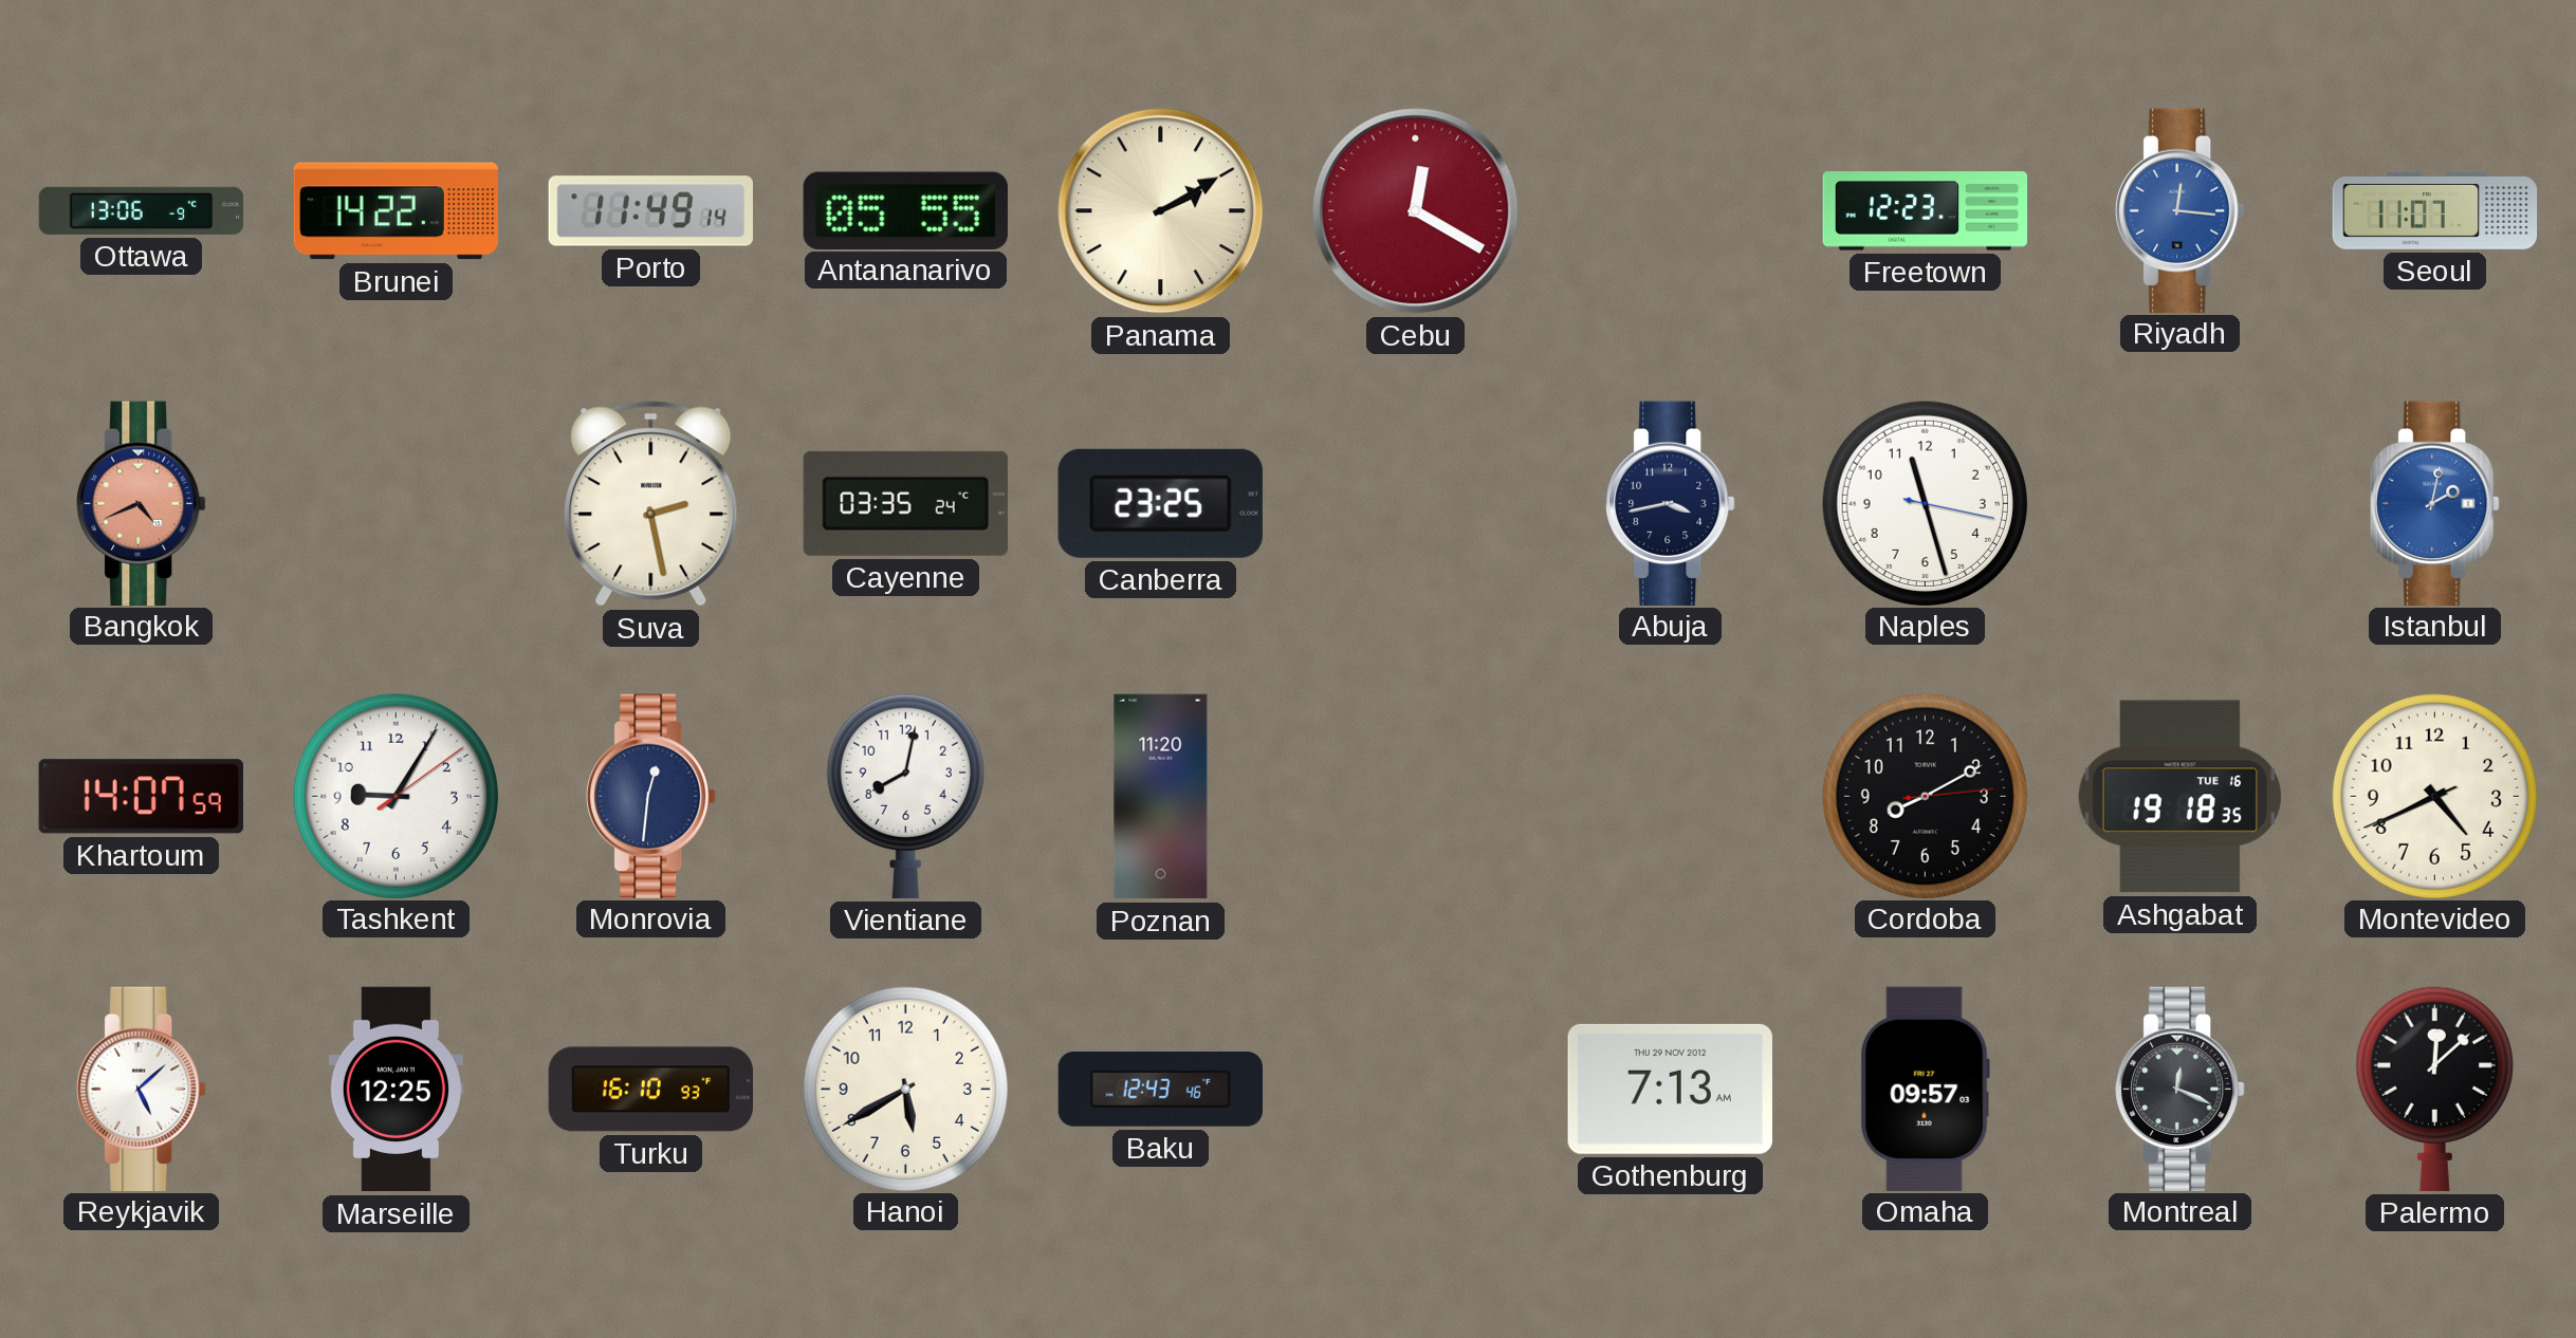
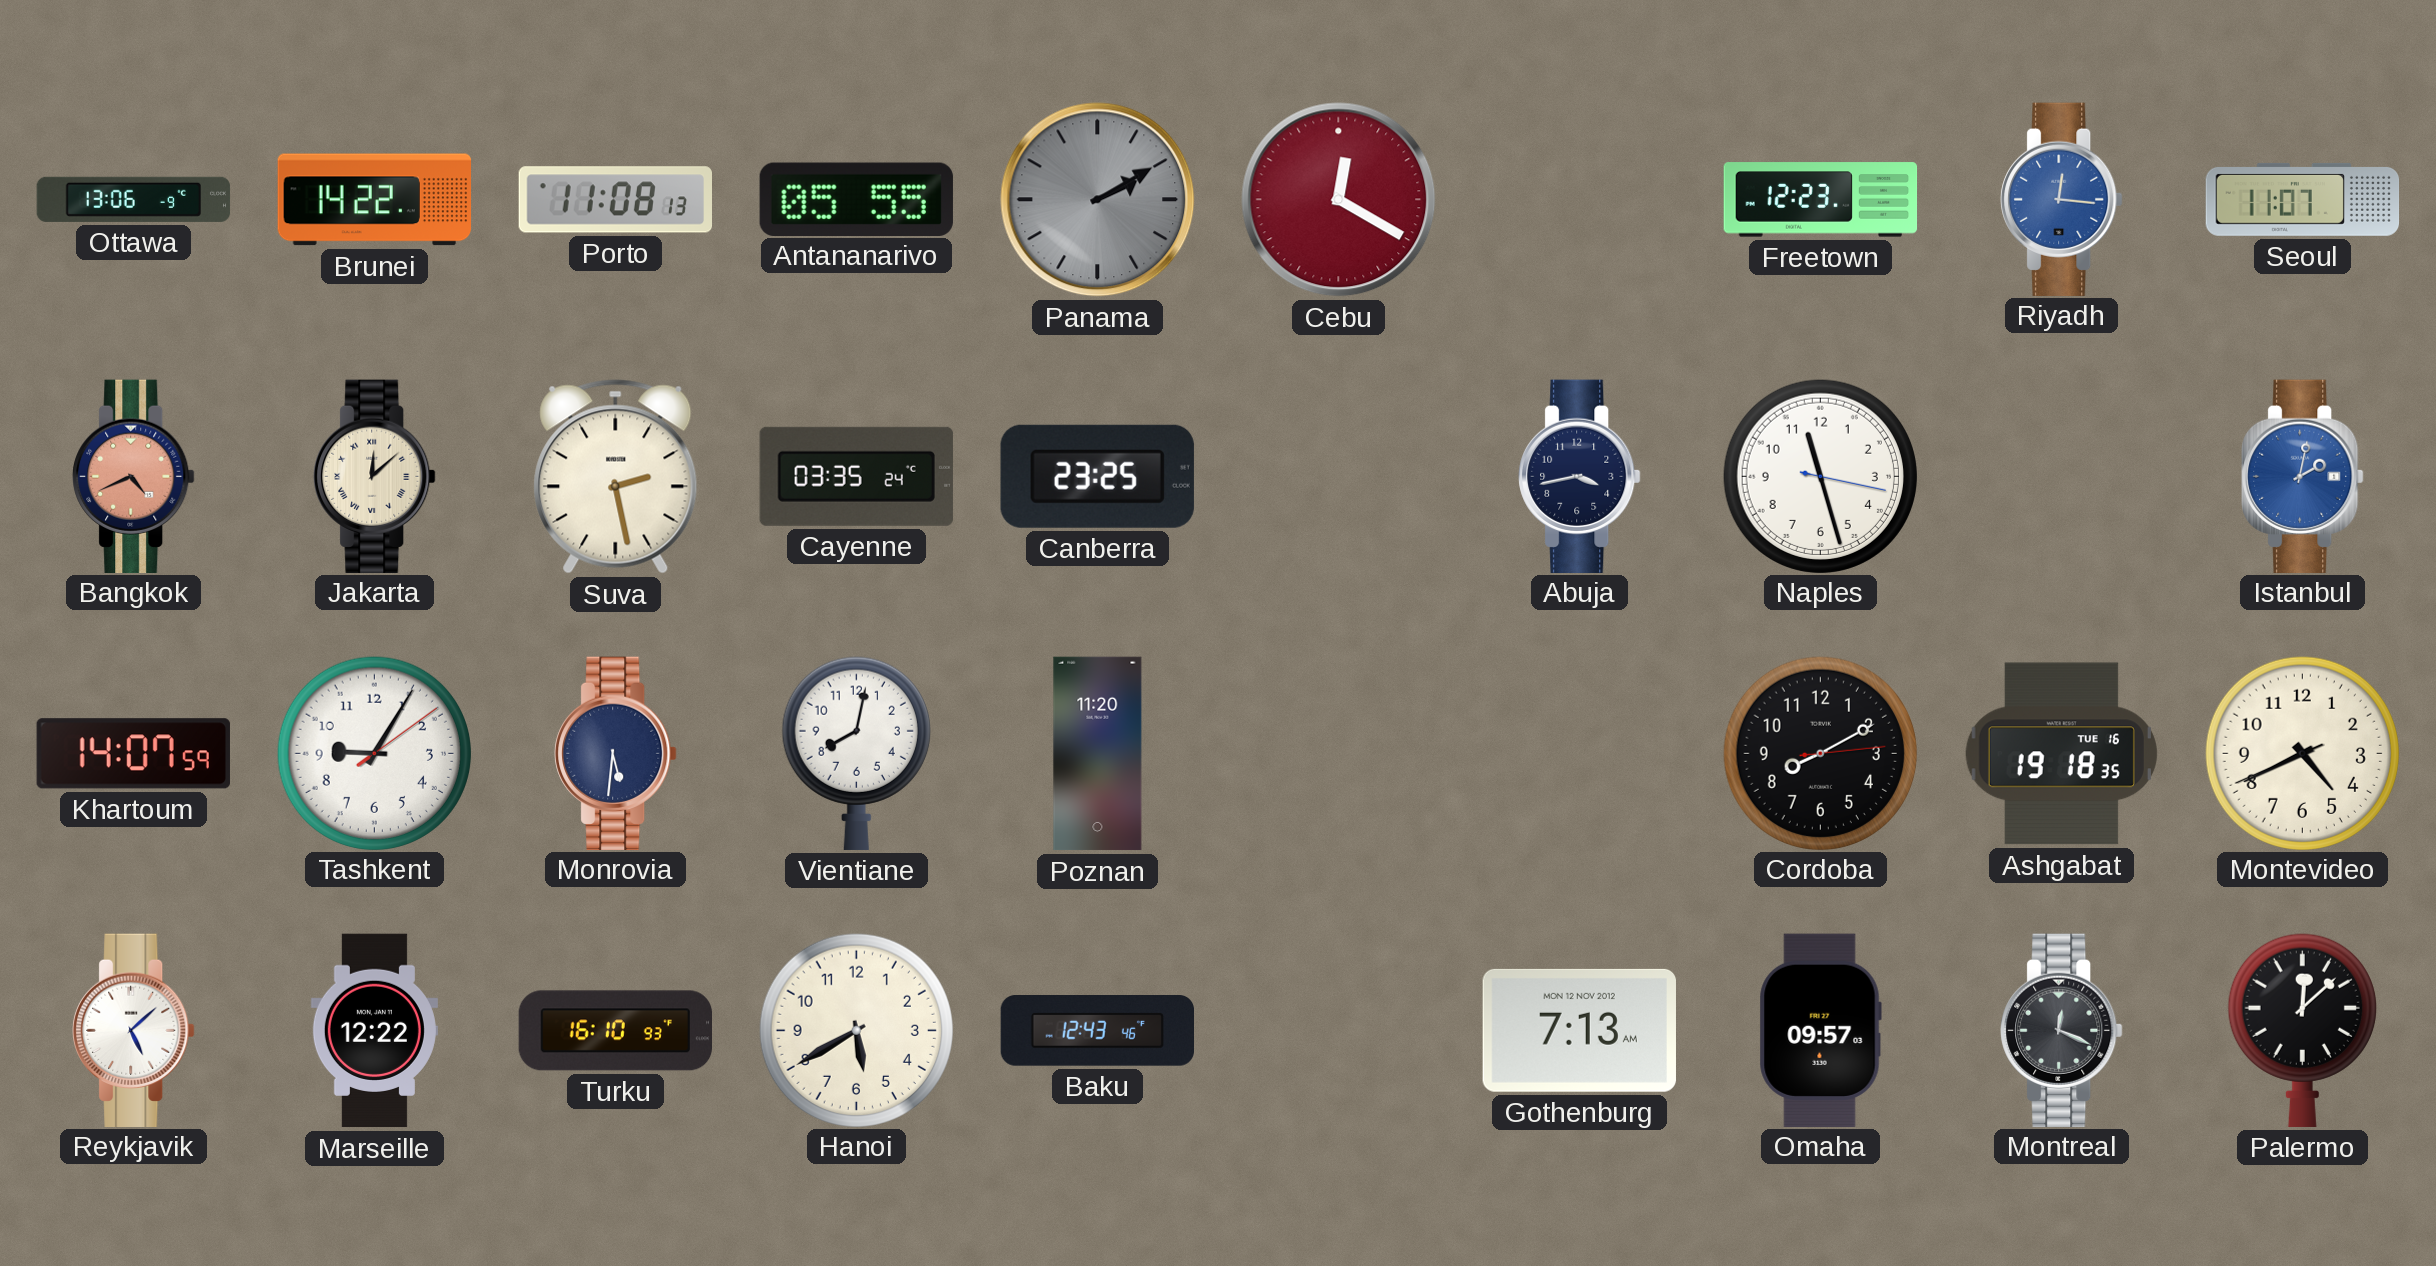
Porto: 11:49 -> 11:08 (615, 200)
Panama dial: cream -> grey (1098, 200)
Jakarta: none -> 12:08 (375, 476)
Monrovia: 12:31 -> 5:31 (616, 753)
Marseille: 12:25 -> 12:22 (374, 1031)
Gothenburg date: THU 29 NOV 2012 -> MON 12 NOV 2012 (1579, 1030)
